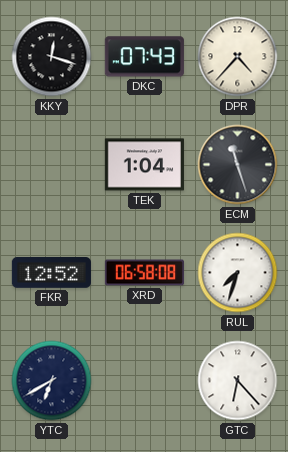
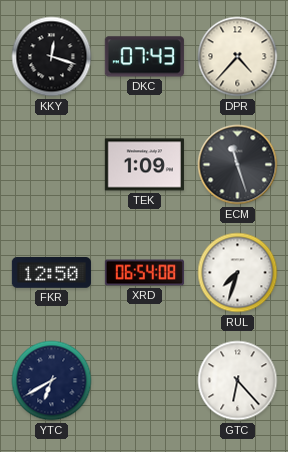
TEK: 1:04 -> 1:09 (144, 165)
FKR: 12:52 -> 12:50 (51, 273)
XRD: 06:58 -> 06:54 (144, 273)
